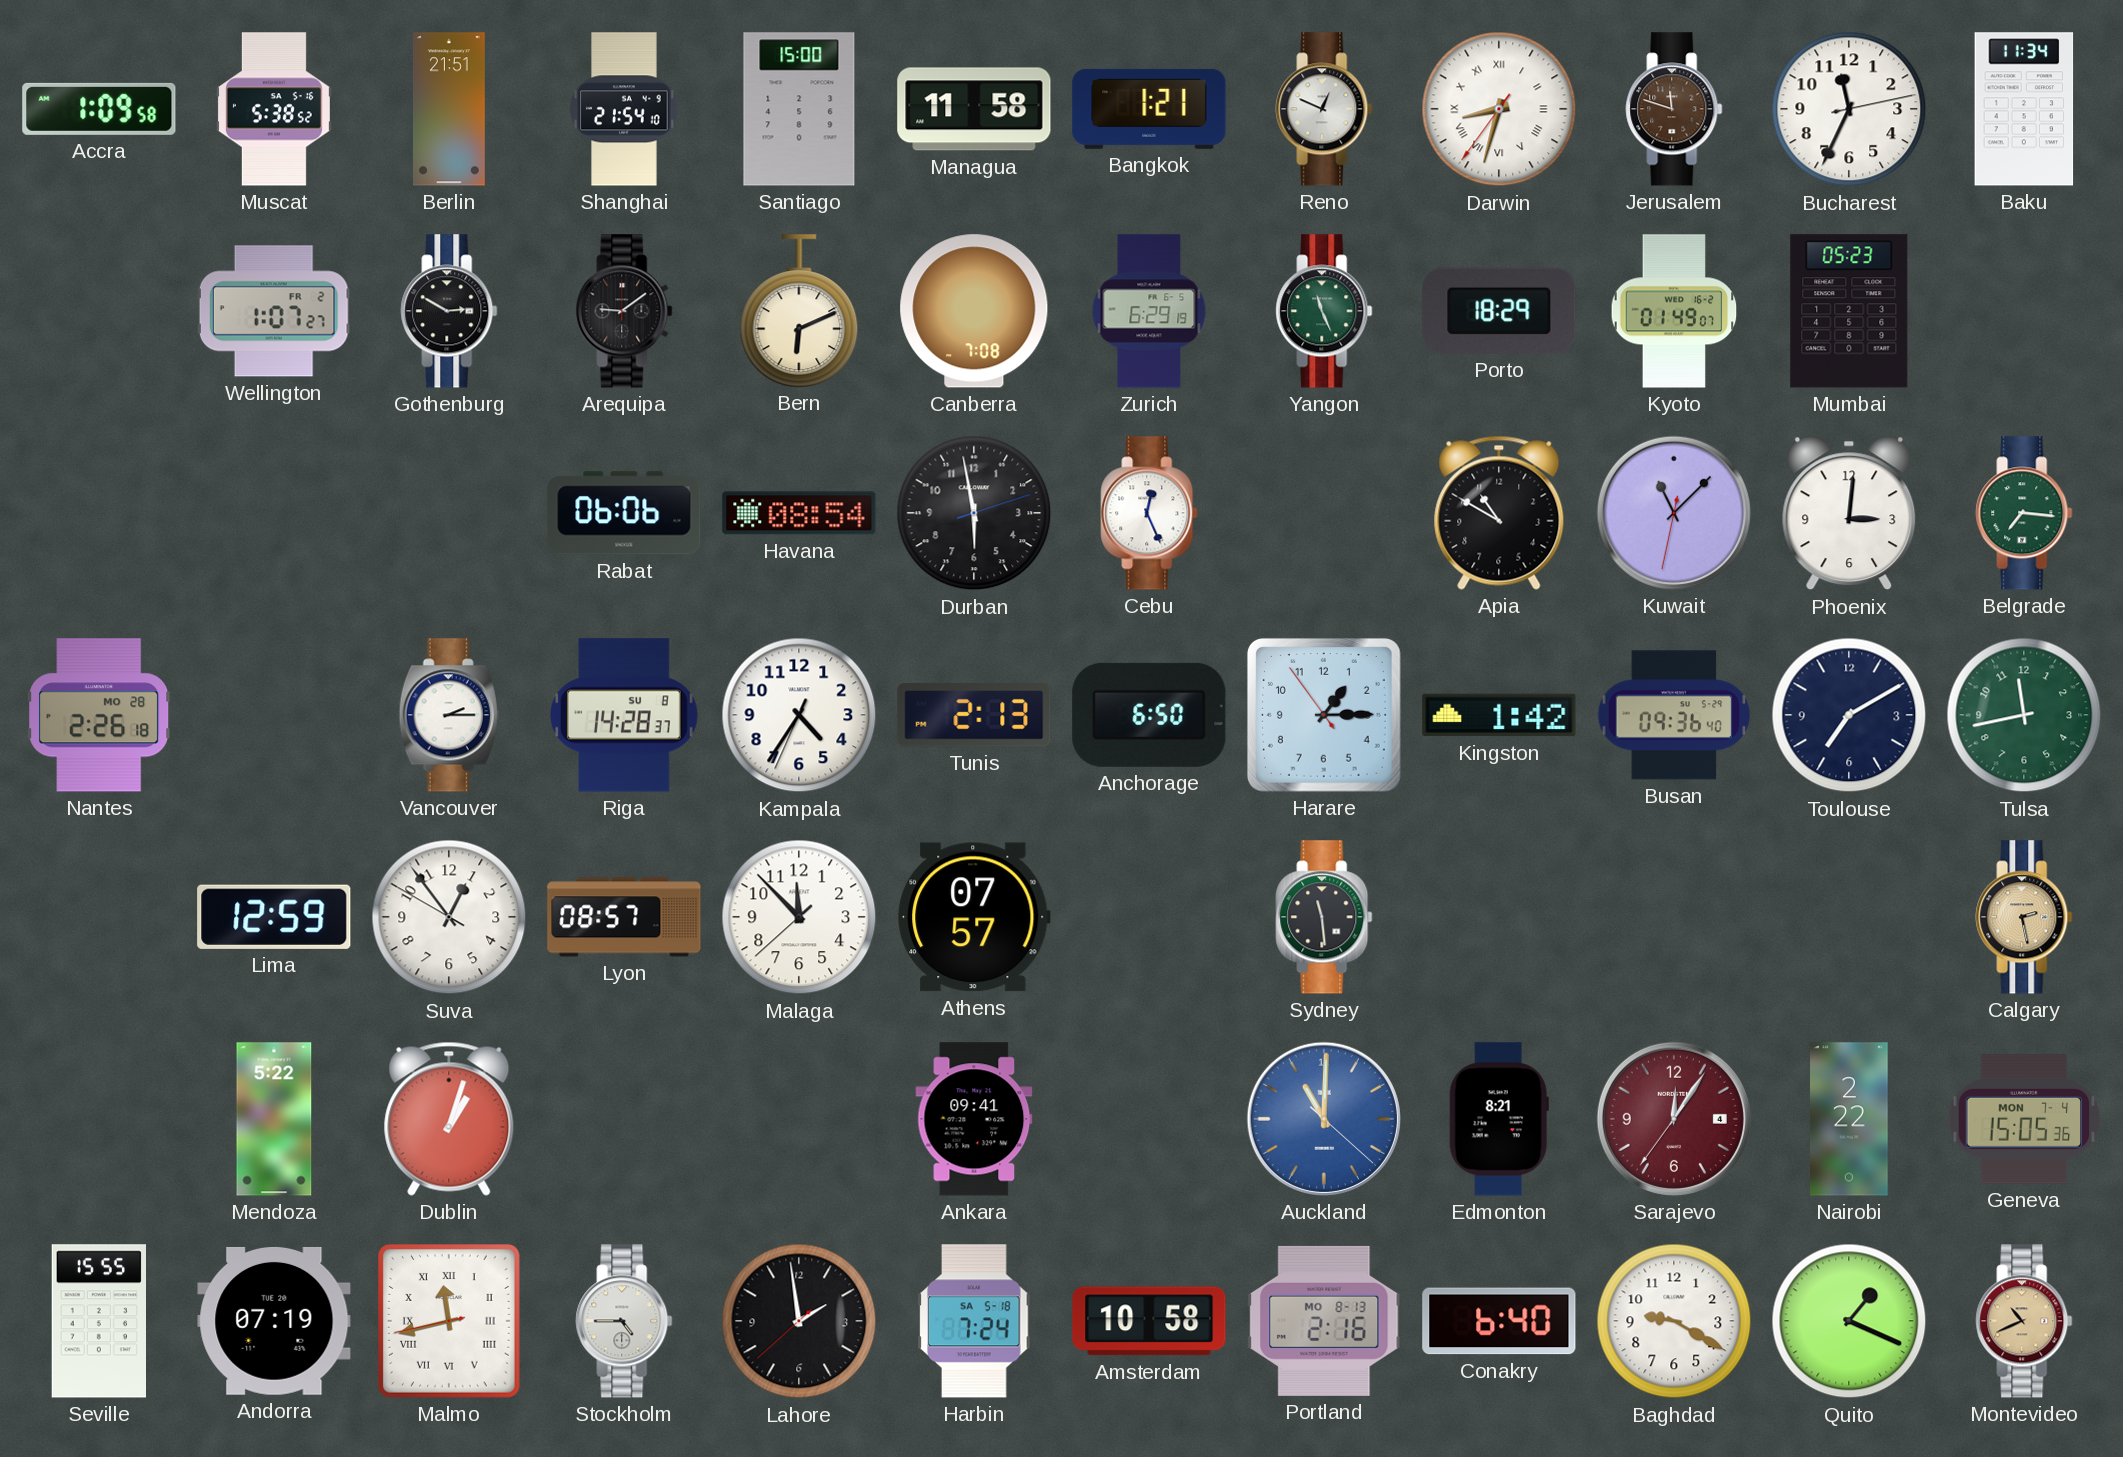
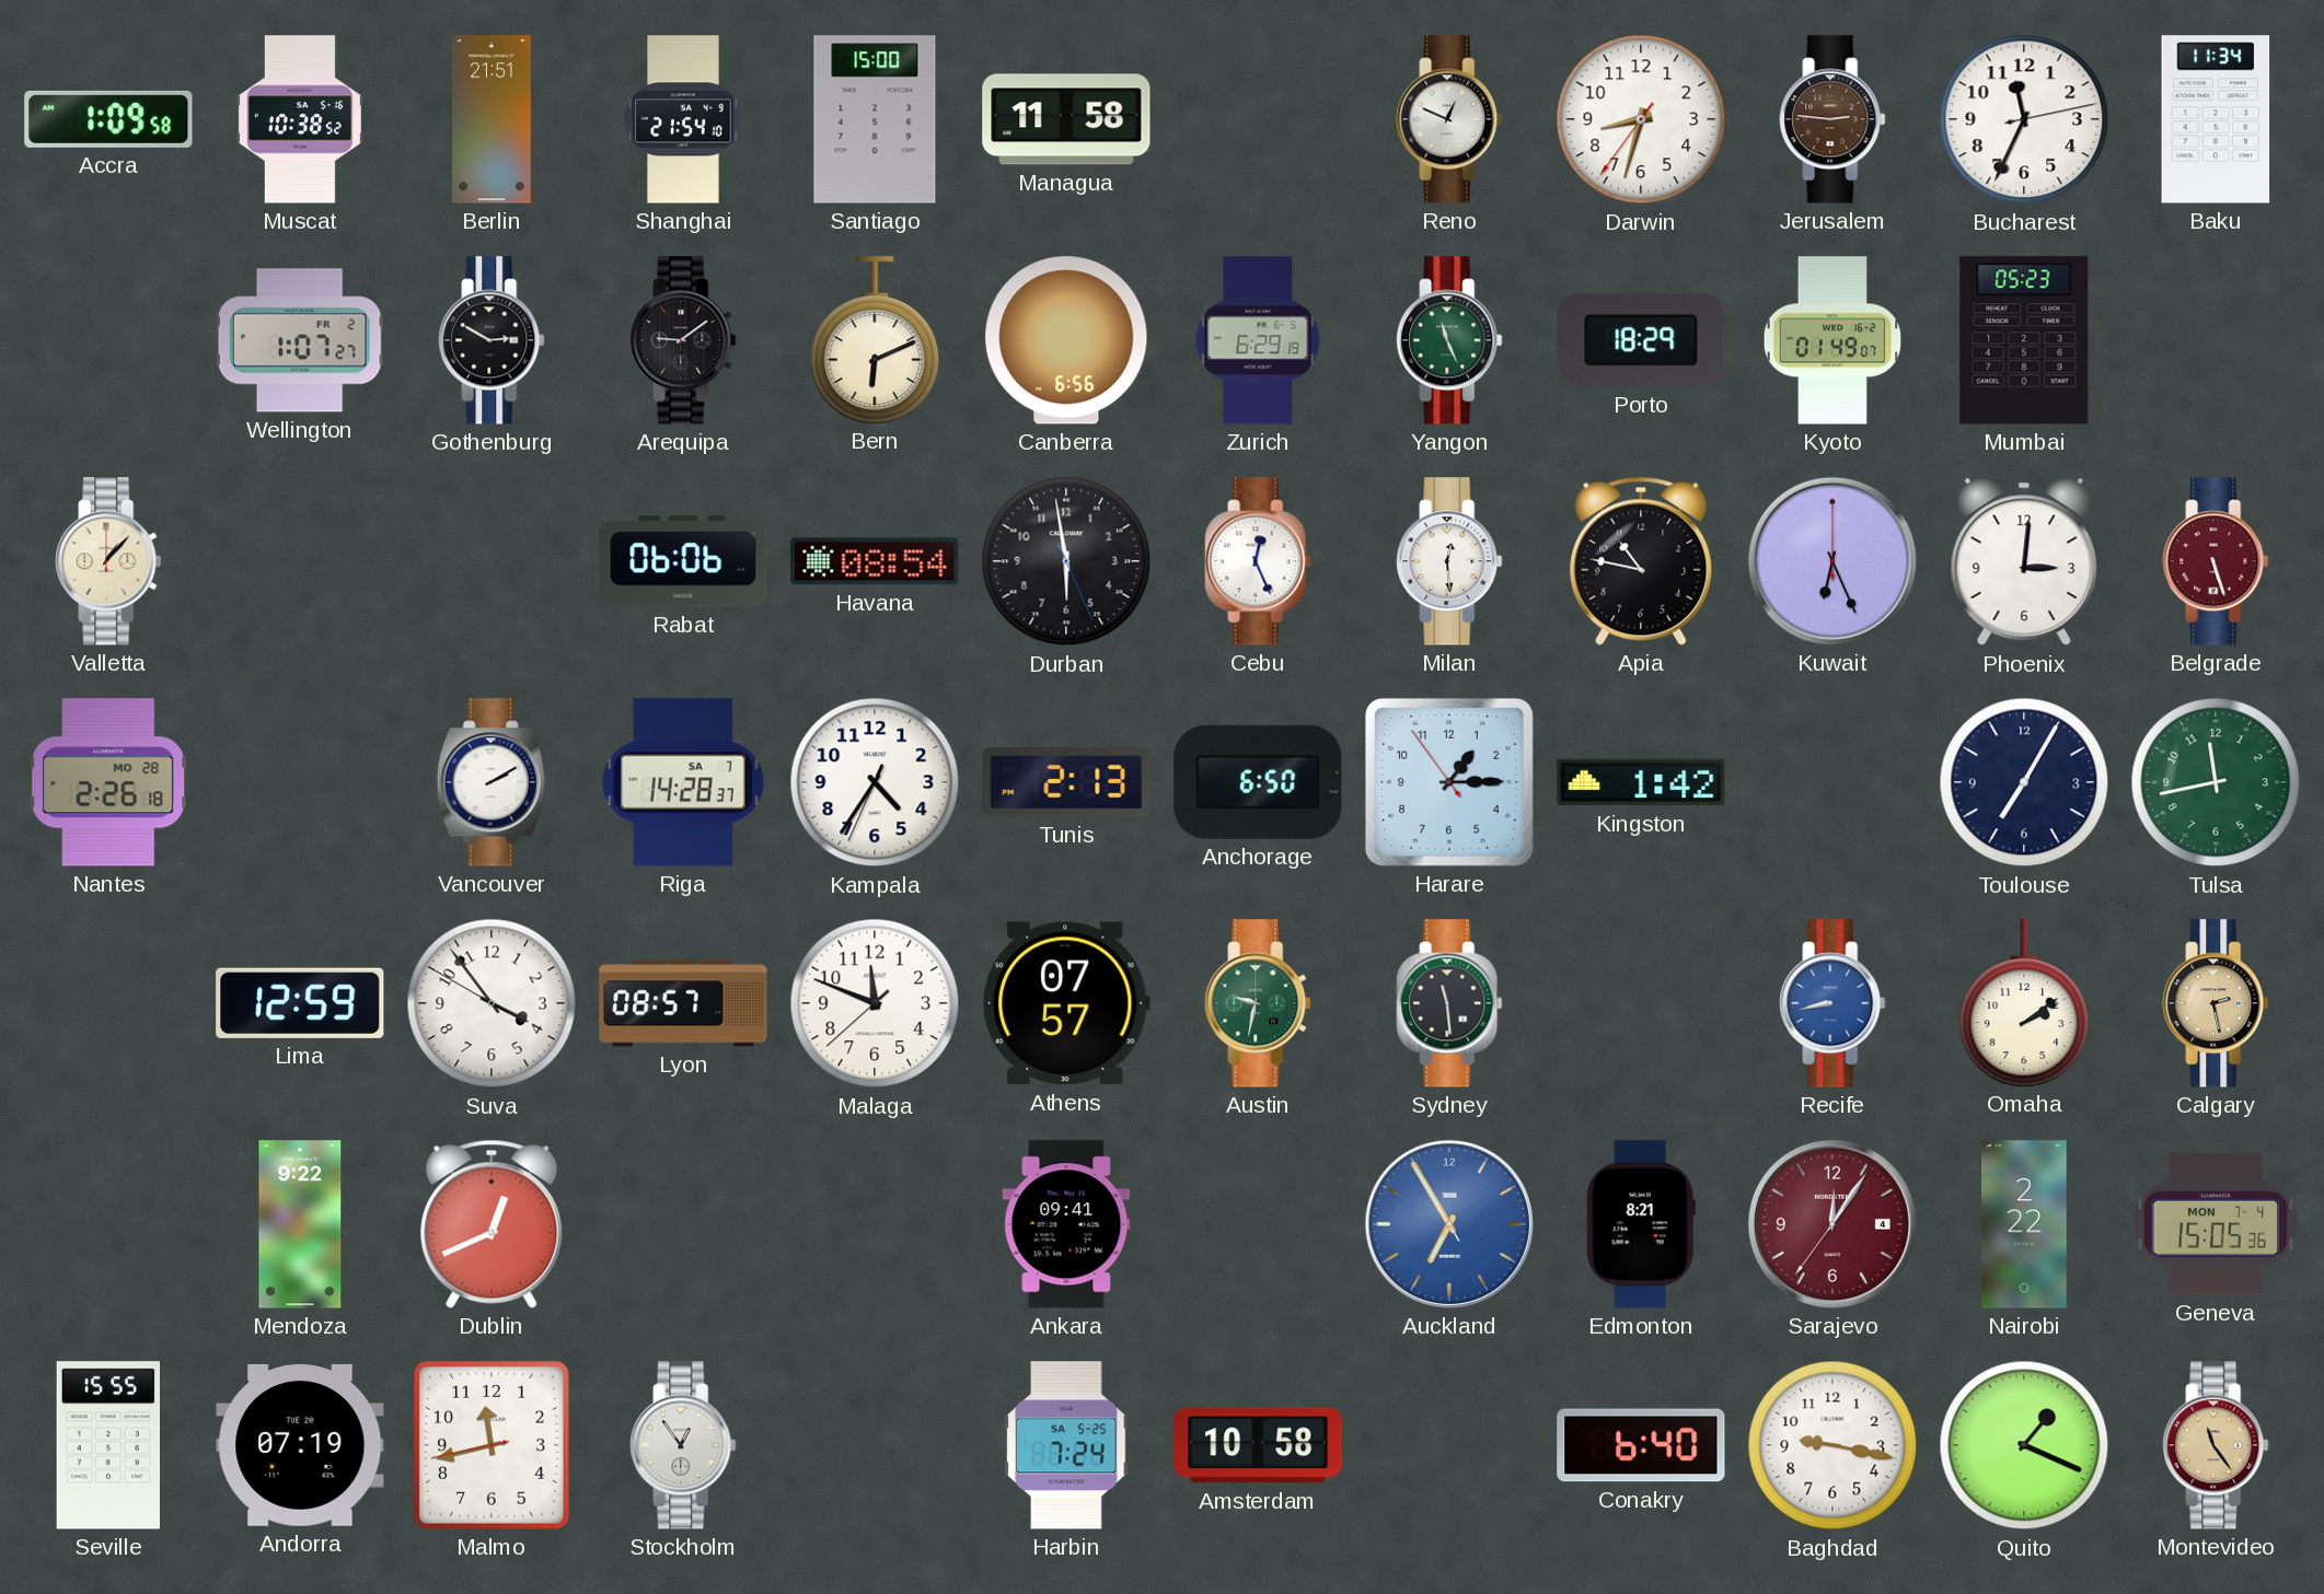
Muscat: 5:38 -> 10:38 (300, 119)
Bangkok: 1:21 -> none (1149, 109)
Darwin numerals: Roman -> Arabic (1641, 119)
Jerusalem: 11:48 -> 2:46 (1832, 119)
Canberra: 7:08 -> 6:56 (1066, 340)
Valletta: none -> 1:07 (108, 561)
Durban: 5:58:12 -> 5:58:26 (1066, 561)
Milan: none -> 12:29 (1449, 561)
Apia: 10:50 -> 10:47 (1641, 561)
Kuwait: 11:07 -> 6:26 (1832, 561)
Belgrade: 7:16 -> 5:27 (2216, 561)
Belgrade dial: green -> burgundy (2216, 561)
Vancouver: 2:15 -> 2:10 (492, 782)
Riga date: SU 8 -> SA 7 (684, 782)
Busan: 09:36 -> none (1674, 715)
Toulouse: 7:10 -> 7:05 (2024, 782)
Suva: 12:53 -> 3:53 (492, 1003)
Malaga: 11:52 -> 11:48 (875, 1003)
Austin: none -> 9:32 (1258, 1003)
Recife: none -> 8:43 (1832, 1003)
Omaha: none -> 2:09 (2024, 1003)
Mendoza: 5:22 -> 9:22 (300, 1224)
Dublin: 1:03 -> 12:41 (492, 1224)
Auckland: 11:00 -> 6:54 (1449, 1224)
Malmo numerals: Roman -> Arabic (493, 1446)
Stockholm: 4:45 -> 12:54 (683, 1445)
Lahore: 1:58 -> none (799, 1321)
Harbin date: SA 5-18 -> SA 5-25 (1066, 1445)
Portland: 2:16 -> none (1324, 1321)
Baghdad: 9:20 -> 9:17 (1832, 1445)
Montevideo: 10:41 -> 11:24 (2216, 1445)
